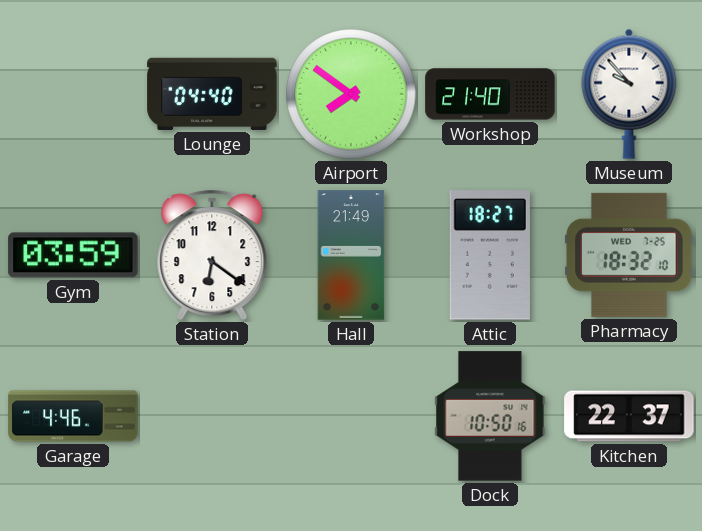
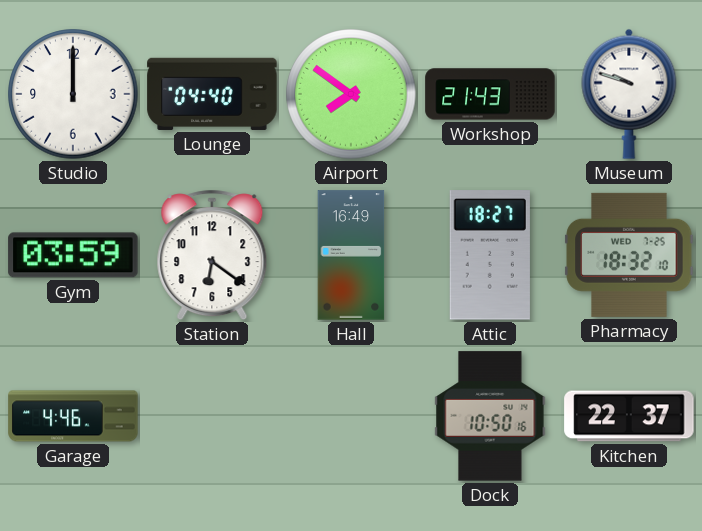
Studio: none -> 12:00 (73, 94)
Workshop: 21:40 -> 21:43 (490, 94)
Museum: 9:53 -> 9:48 (629, 94)
Hall: 21:49 -> 16:49 (351, 255)
